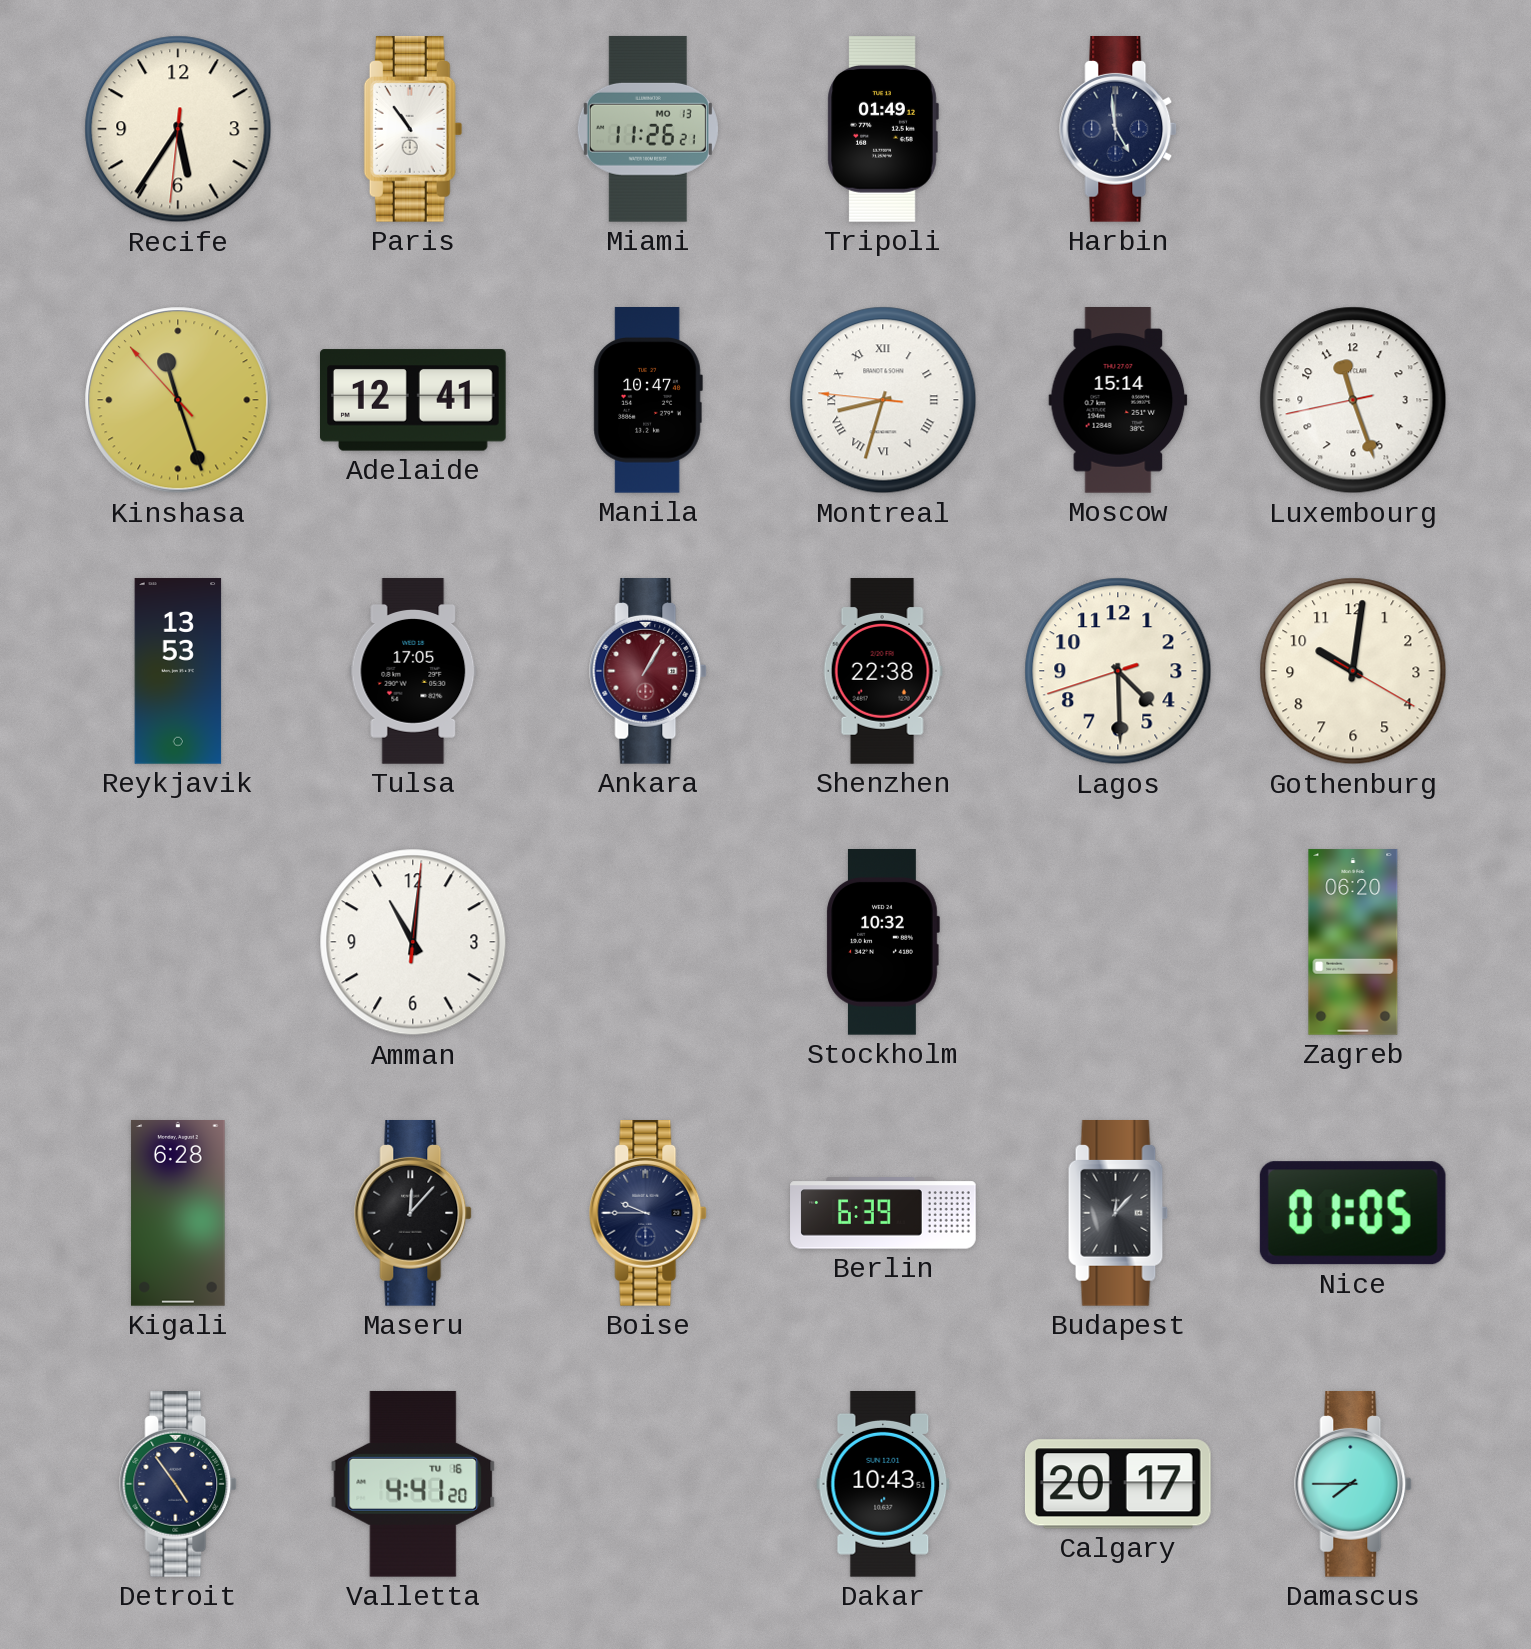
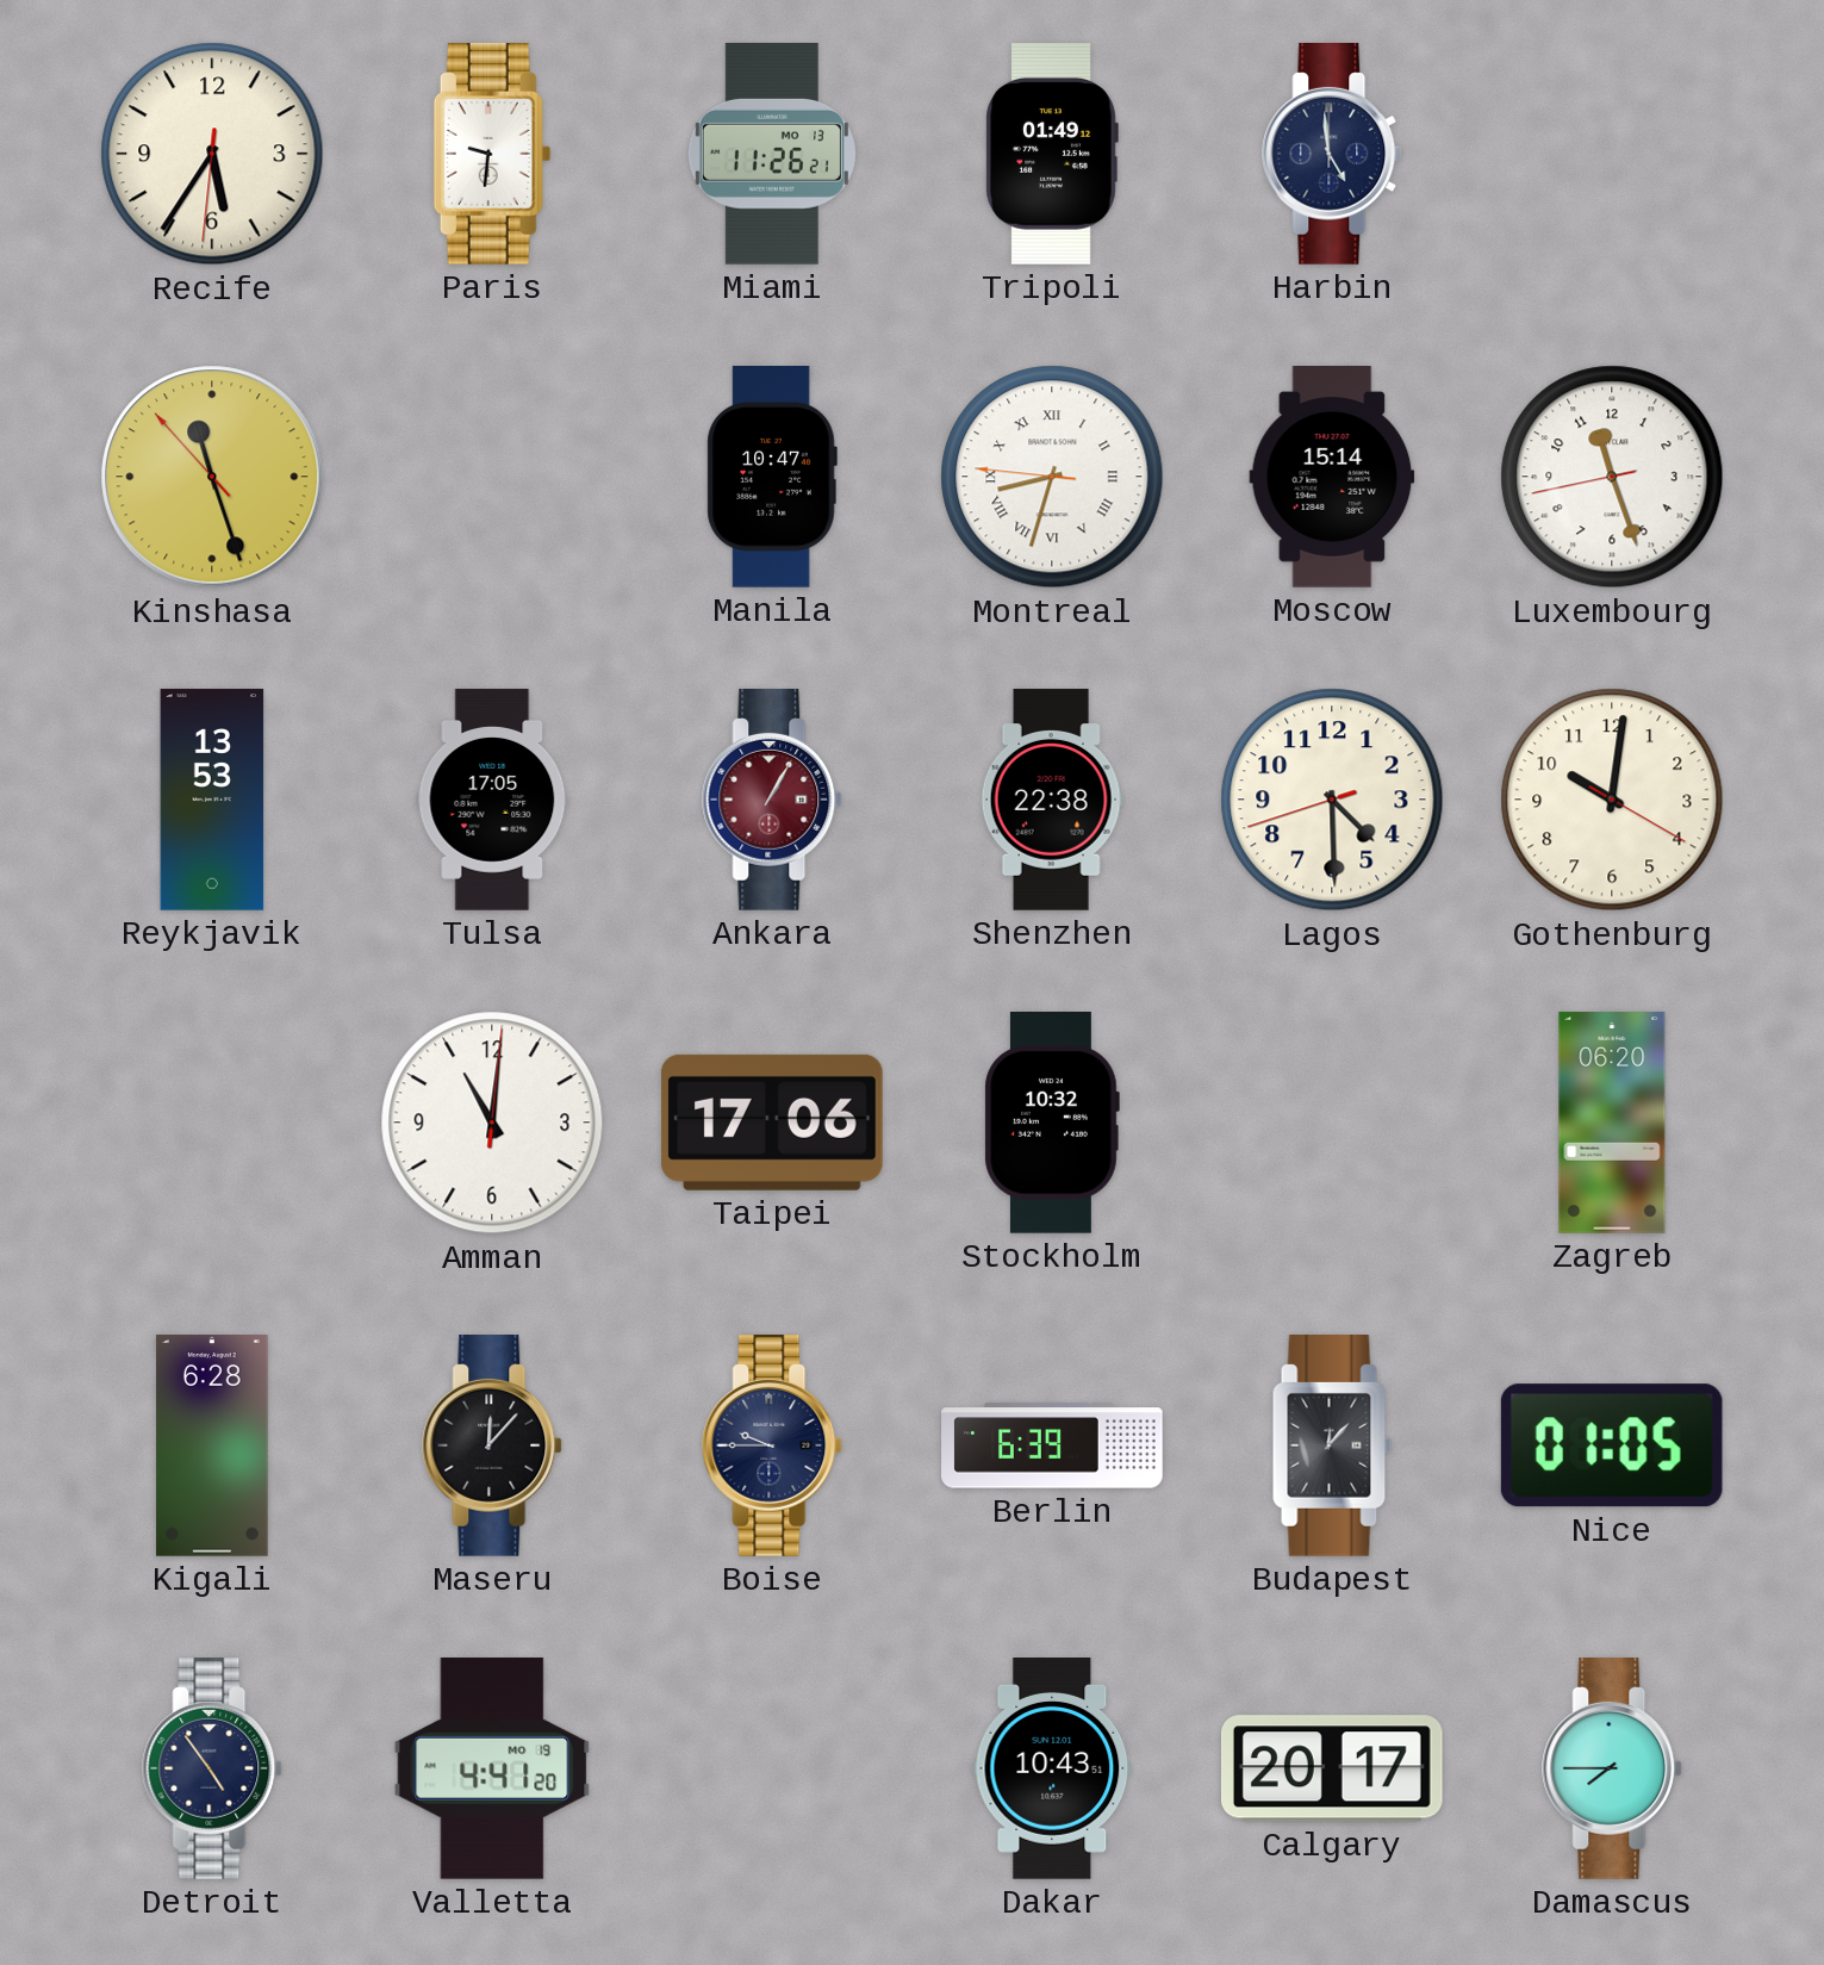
Paris: 10:54 -> 9:31 (492, 155)
Adelaide: 12:41 -> none (414, 400)
Taipei: none -> 17:06 (772, 1123)
Valletta date: TU 16 -> MO 19 (492, 1768)
